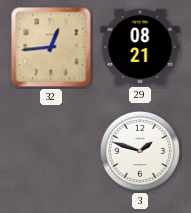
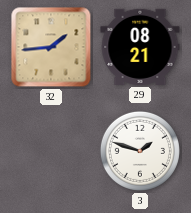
32: 12:44 -> 1:44 (51, 47)
